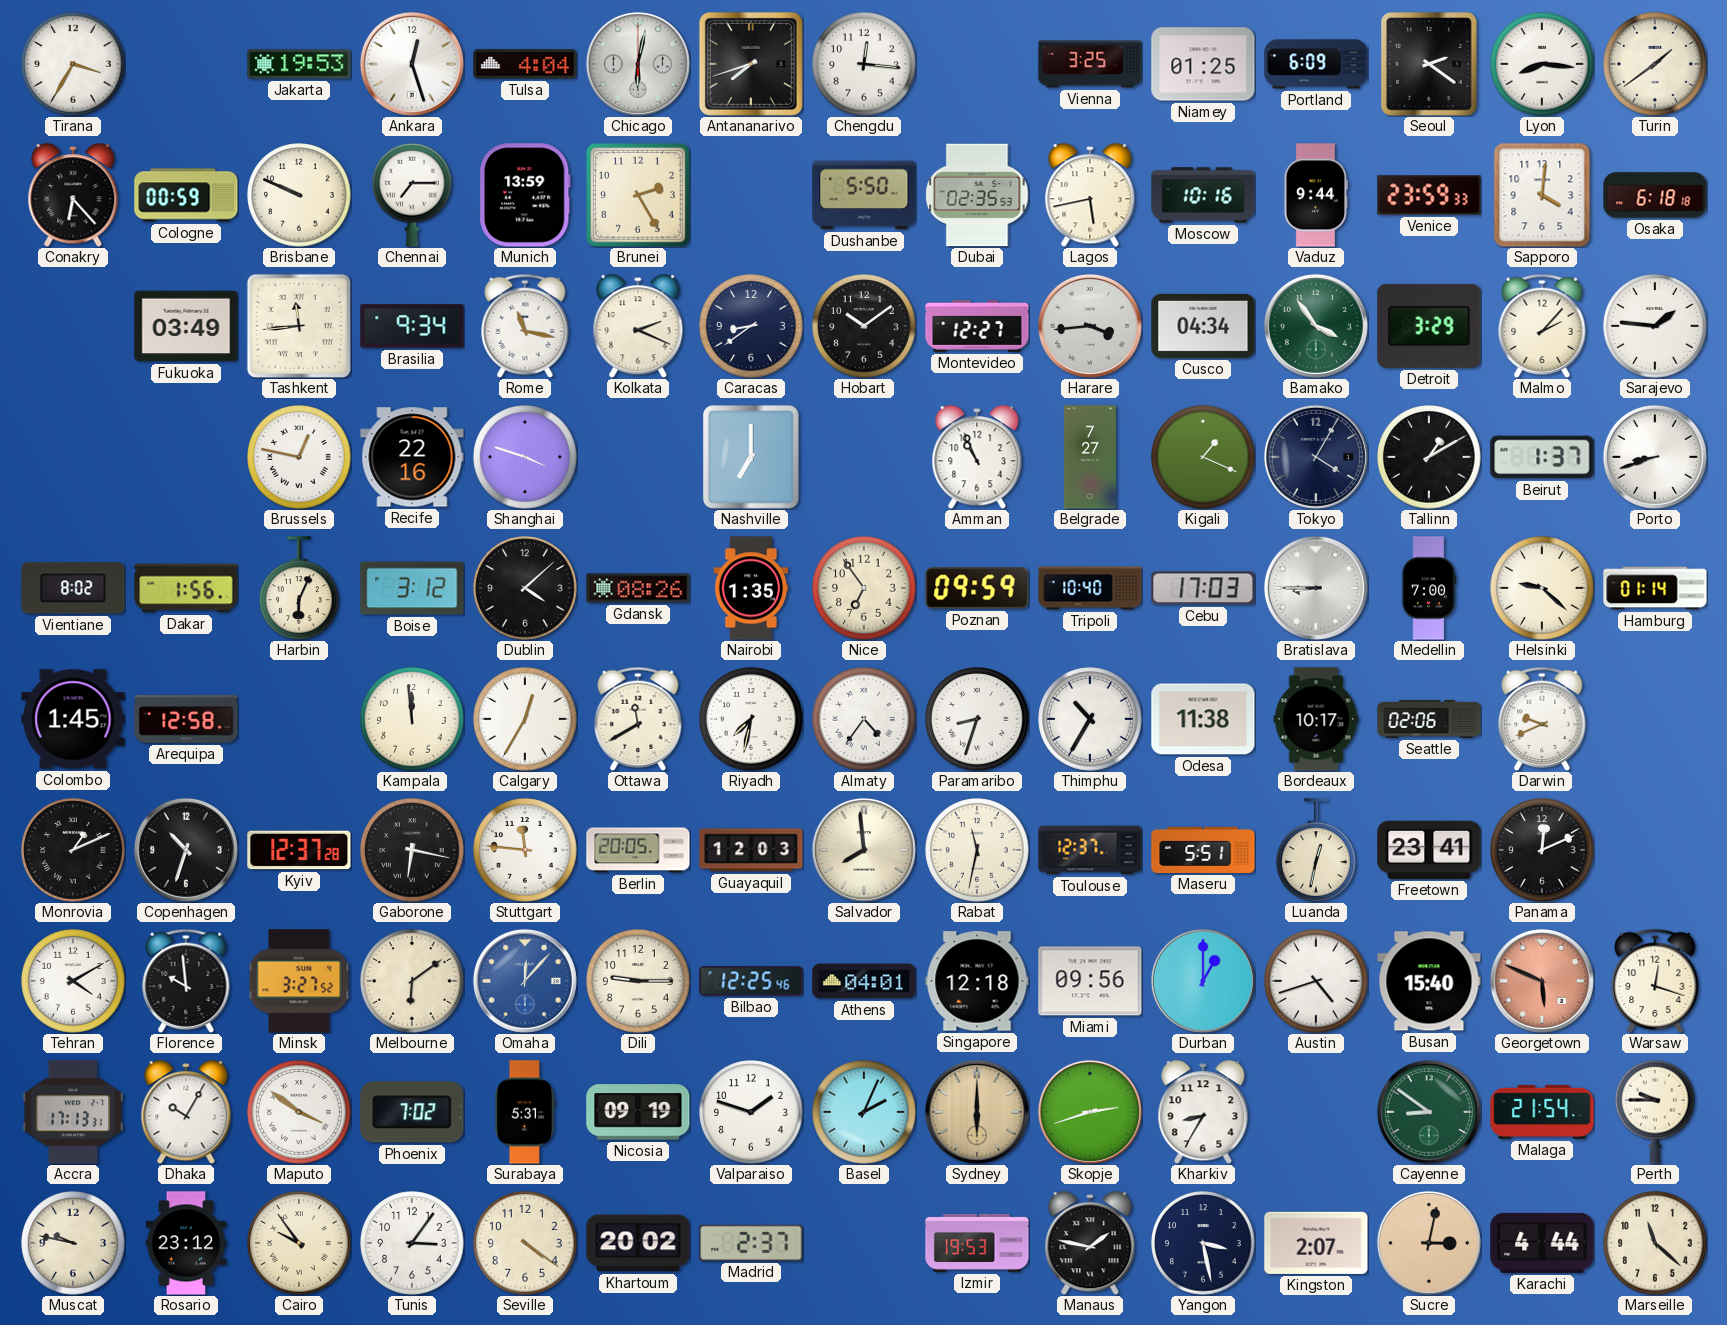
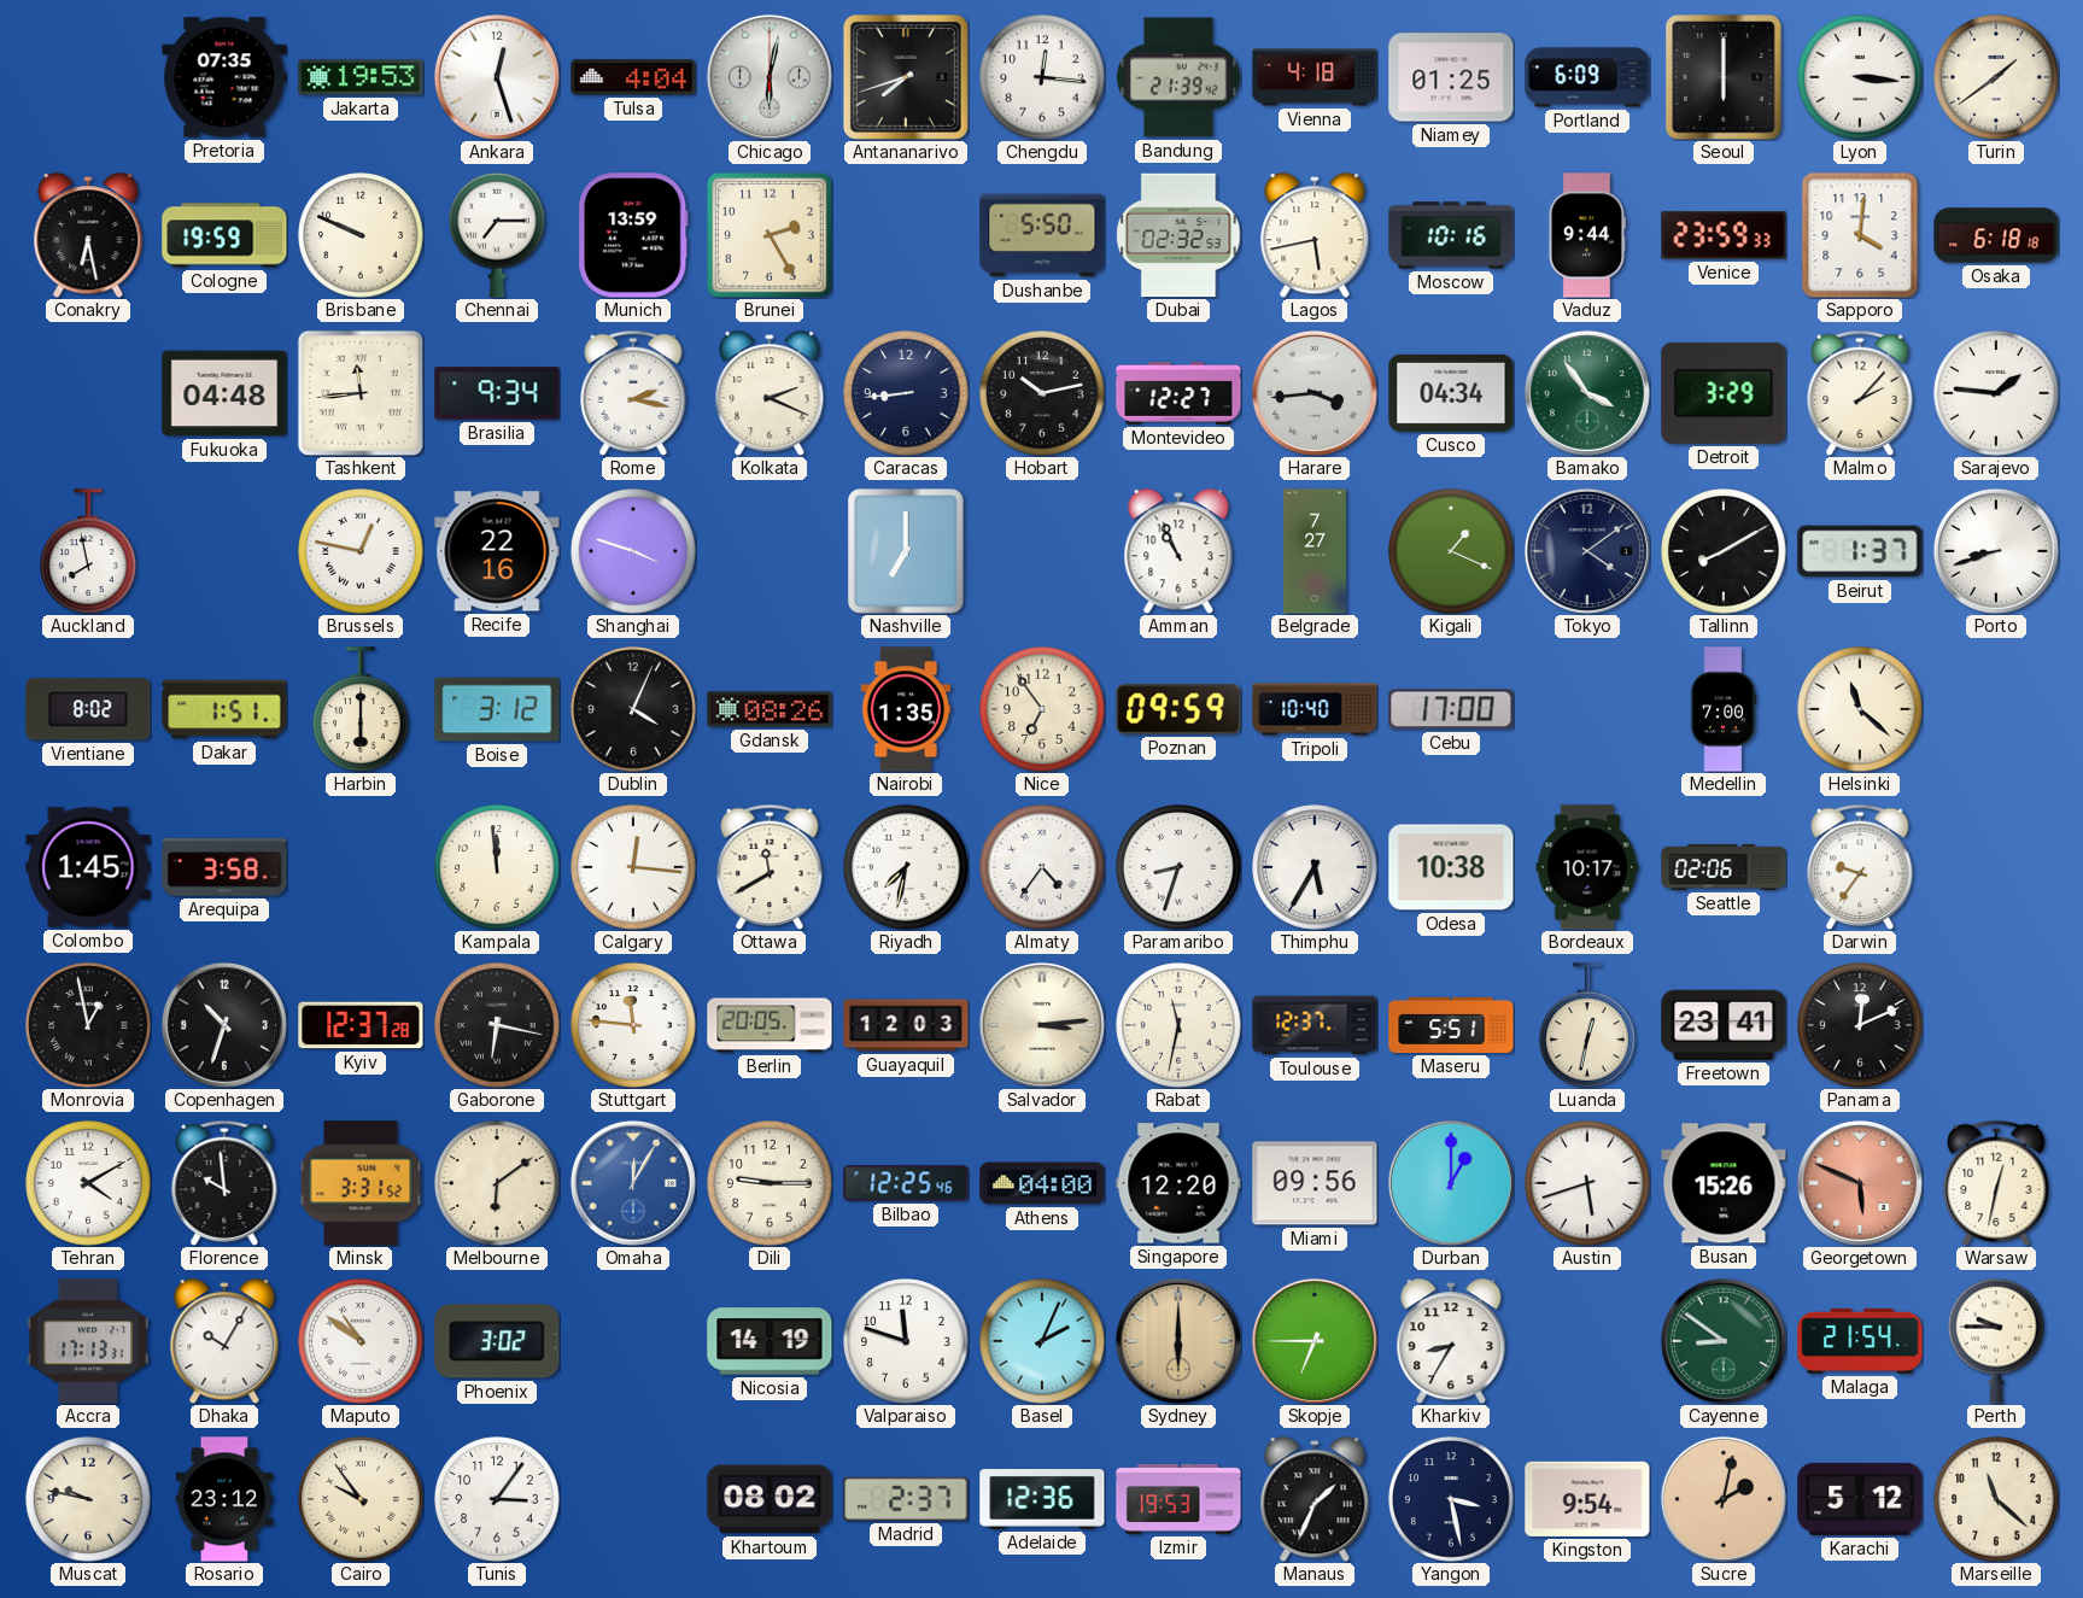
Tirana: 3:35 -> none (73, 64)
Pretoria: none -> 07:35 (224, 77)
Bandung: none -> 21:39 (1178, 77)
Vienna: 3:25 -> 4:18 (1315, 77)
Seoul: 2:21 -> 6:00 (1724, 77)
Lyon: 8:16 -> 3:16 (1860, 77)
Conakry: 6:23 -> 6:28 (88, 235)
Cologne: 00:59 -> 19:59 (224, 235)
Dubai: 02:35 -> 02:32 (1178, 235)
Fukuoka: 03:49 -> 04:48 (224, 393)
Rome: 11:17 -> 2:17 (633, 392)
Caracas: 8:39 -> 8:44 (906, 393)
Hobart: 10:09 -> 10:13 (1042, 393)
Auckland: none -> 7:58 (89, 551)
Tokyo: 4:05 -> 4:09 (1587, 551)
Tallinn: 1:10 -> 8:10 (1724, 551)
Dakar: 1:56 -> 1:51 (224, 709)
Harbin: 6:04 -> 6:00 (362, 709)
Dublin: 4:08 -> 4:04 (633, 709)
Cebu: 17:03 -> 17:00 (1451, 709)
Bratislava: 8:45 -> none (1316, 588)
Helsinki: 9:22 -> 11:22 (1860, 709)
Hamburg: 01:14 -> none (1655, 588)
Arequipa: 12:58 -> 3:58 (224, 867)
Calgary: 12:35 -> 12:16 (633, 867)
Thimphu: 10:35 -> 5:35 (1315, 867)
Odesa: 11:38 -> 10:38 (1451, 867)
Darwin: 9:41 -> 9:36 (1860, 866)
Monrovia: 1:11 -> 12:58 (88, 1025)
Salvador: 7:59 -> 3:14 (1042, 1025)
Minsk: 3:27 -> 3:31 (361, 1183)
Omaha: 12:07 -> 12:05 (633, 1183)
Athens: 04:01 -> 04:00 (1042, 1183)
Singapore: 12:18 -> 12:20 (1178, 1183)
Austin: 4:42 -> 5:42 (1587, 1183)
Busan: 15:40 -> 15:26 (1724, 1183)
Warsaw: 12:18 -> 12:32 (1996, 1182)
Maputo: 3:51 -> 10:51 (361, 1341)
Phoenix: 7:02 -> 3:02 (497, 1341)
Surabaya: 5:31 -> none (525, 1112)
Nicosia: 09:19 -> 14:19 (770, 1341)
Valparaiso: 1:48 -> 11:48 (906, 1341)
Skopje: 2:42 -> 6:45 (1315, 1341)
Seville: 4:21 -> none (525, 1243)
Khartoum: 20:02 -> 08:02 (770, 1499)
Adelaide: none -> 12:36 (1042, 1500)
Manaus: 1:47 -> 1:34 (1315, 1499)
Kingston: 2:07 -> 9:54 (1587, 1499)
Sucre: 3:02 -> 2:02 (1724, 1499)
Karachi: 4:44 -> 5:12 (1860, 1499)
